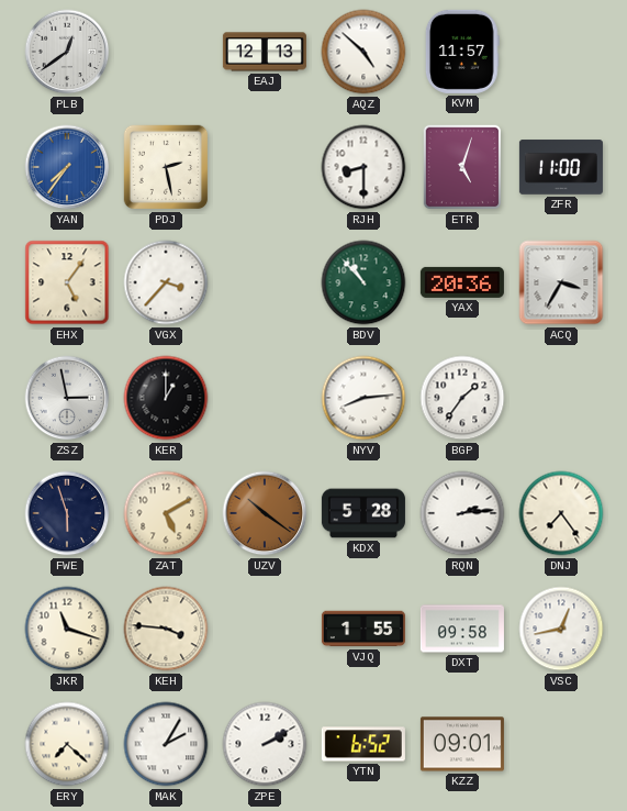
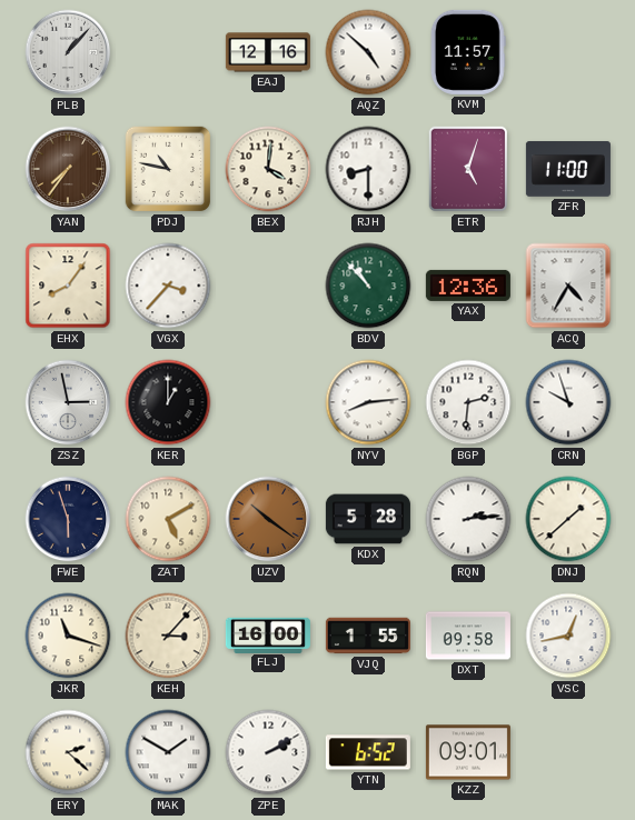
PLB: 12:39 -> 1:07 (68, 52)
EAJ: 12:13 -> 12:16 (268, 52)
YAN dial: blue -> brown (68, 169)
PDJ: 2:28 -> 10:47 (168, 169)
BEX: none -> 4:01 (268, 169)
EHX: 5:06 -> 8:06 (68, 286)
YAX: 20:36 -> 12:36 (468, 286)
ACQ: 3:35 -> 4:35 (568, 286)
BGP: 1:36 -> 2:31 (468, 402)
CRN: none -> 9:57 (568, 402)
DNJ: 7:24 -> 1:38 (568, 519)
KEH: 3:46 -> 3:07 (168, 636)
FLJ: none -> 16:00 (268, 634)
ERY: 7:22 -> 2:22 (68, 752)
MAK: 2:05 -> 1:50 (168, 752)
